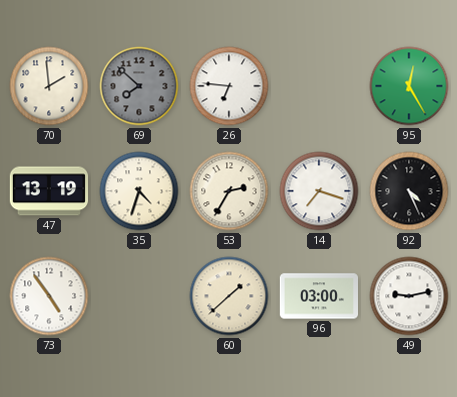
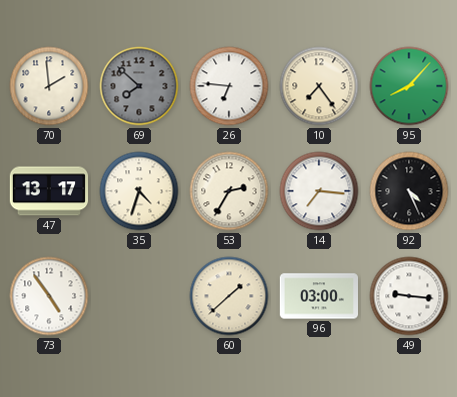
10: none -> 7:24 (319, 86)
95: 12:25 -> 8:07 (409, 86)
47: 13:19 -> 13:17 (49, 191)
14: 7:18 -> 7:16 (319, 191)
49: 9:13 -> 9:16 (409, 296)
